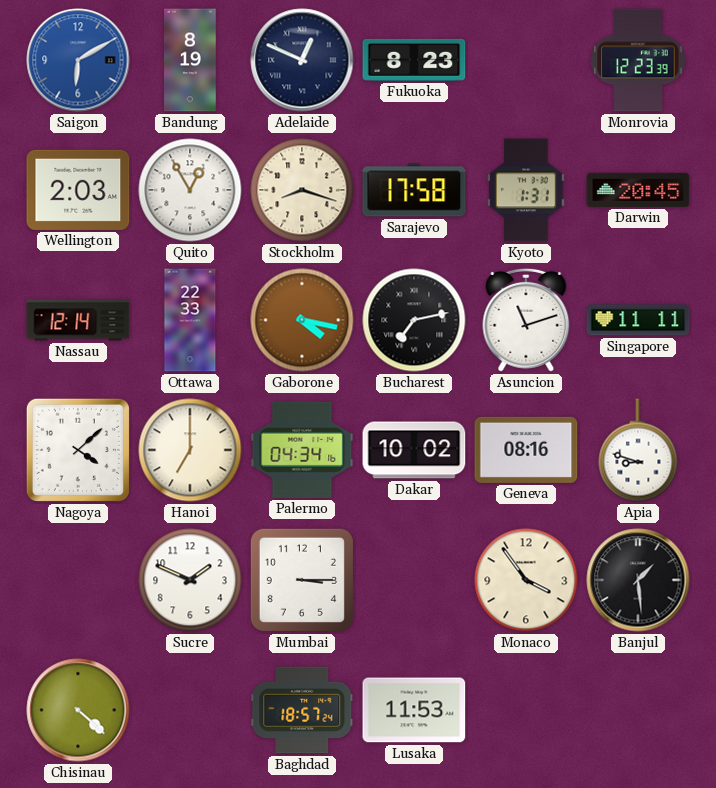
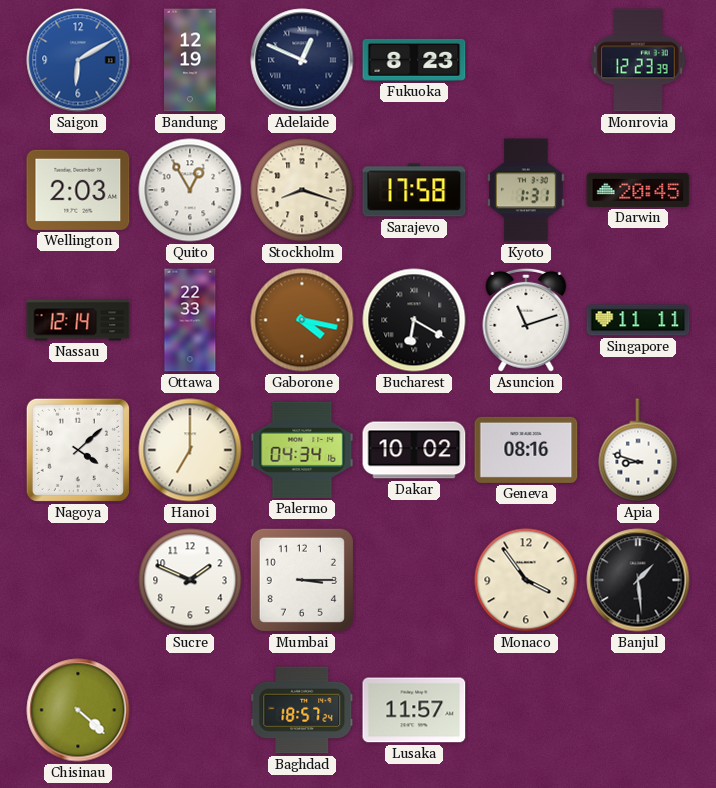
Bandung: 8:19 -> 12:19 (190, 60)
Bucharest: 7:13 -> 6:20 (414, 320)
Lusaka: 11:53 -> 11:57 (414, 710)
